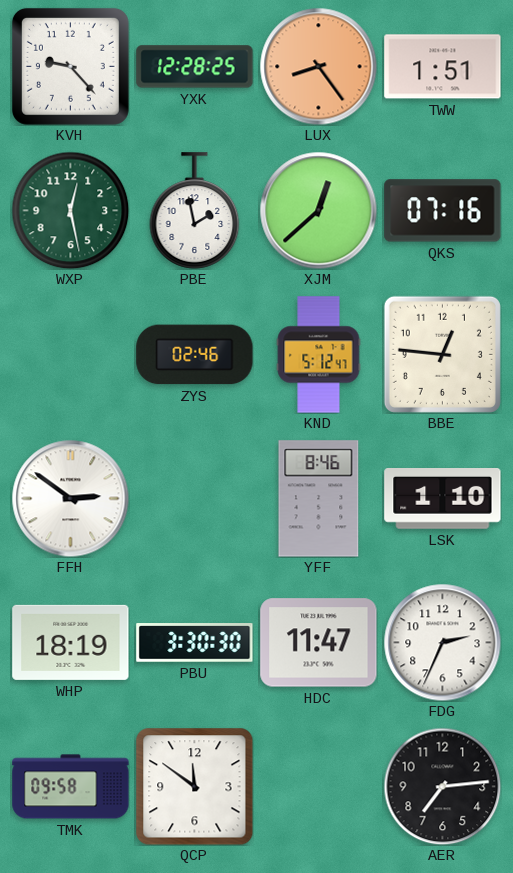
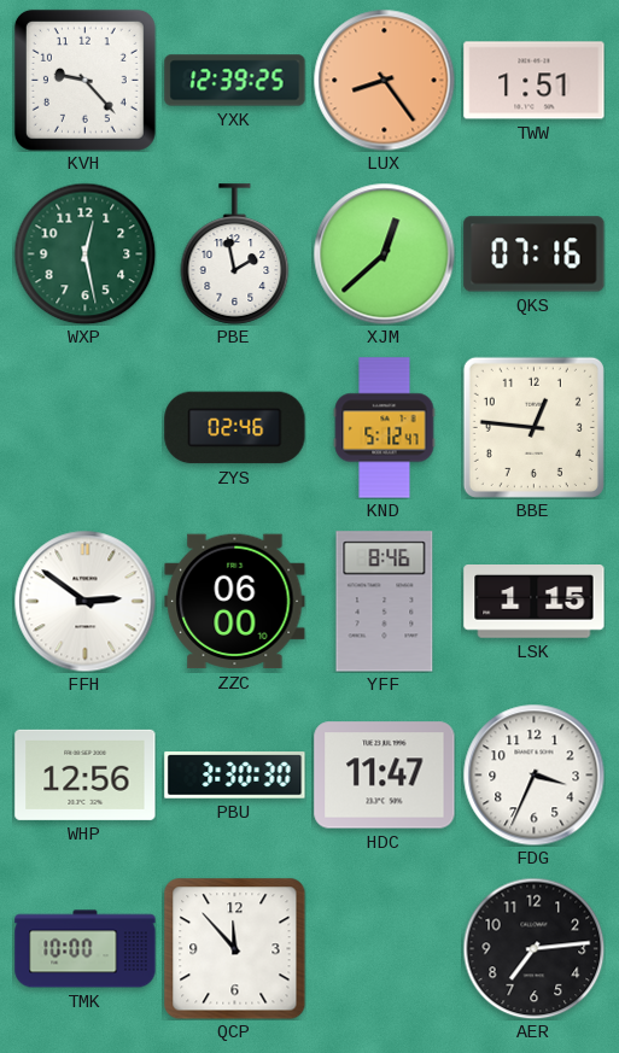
YXK: 12:28 -> 12:39 (235, 81)
ZZC: none -> 06:00 (235, 602)
LSK: 1:10 -> 1:15 (535, 602)
WHP: 18:19 -> 12:56 (86, 774)
FDG: 2:34 -> 3:34 (533, 774)
TMK: 09:58 -> 10:00 (86, 949)
QCP: 11:51 -> 11:53 (234, 948)
